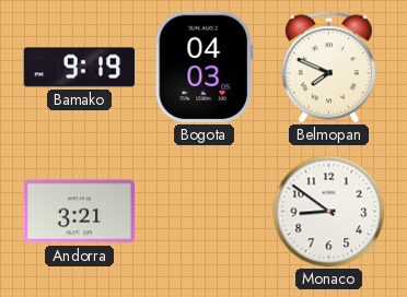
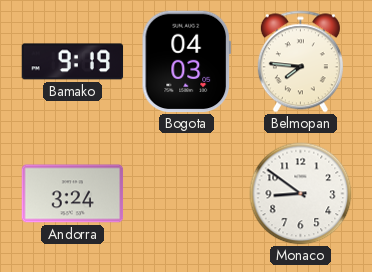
Belmopan: 7:49 -> 7:46 (300, 62)
Andorra: 3:21 -> 3:24 (73, 194)
